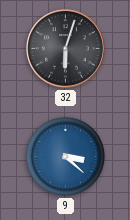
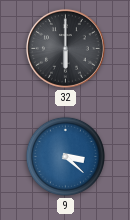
32: 6:03 -> 6:00 (65, 48)
